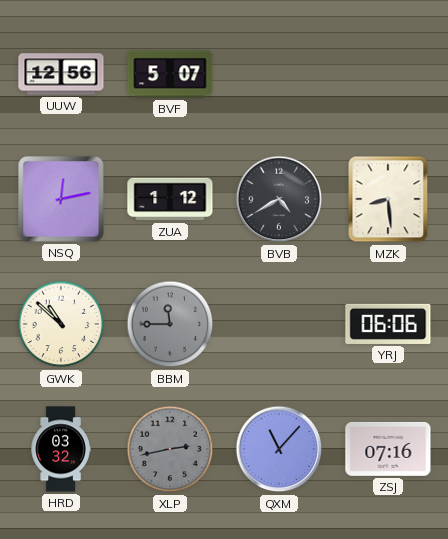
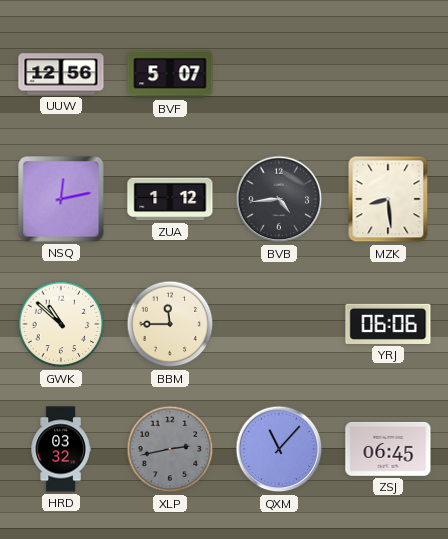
BVB: 4:40 -> 4:44 (279, 199)
BBM dial: grey -> cream (170, 324)
ZSJ: 07:16 -> 06:45 (388, 449)
